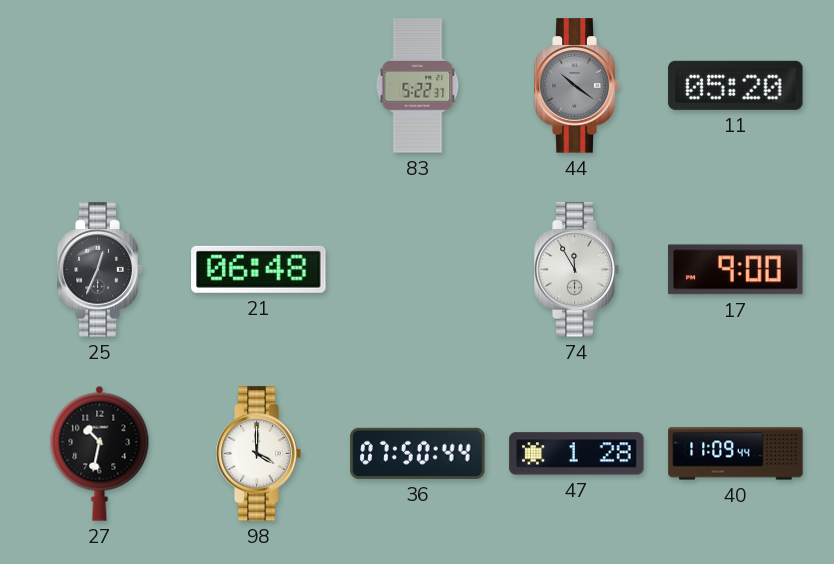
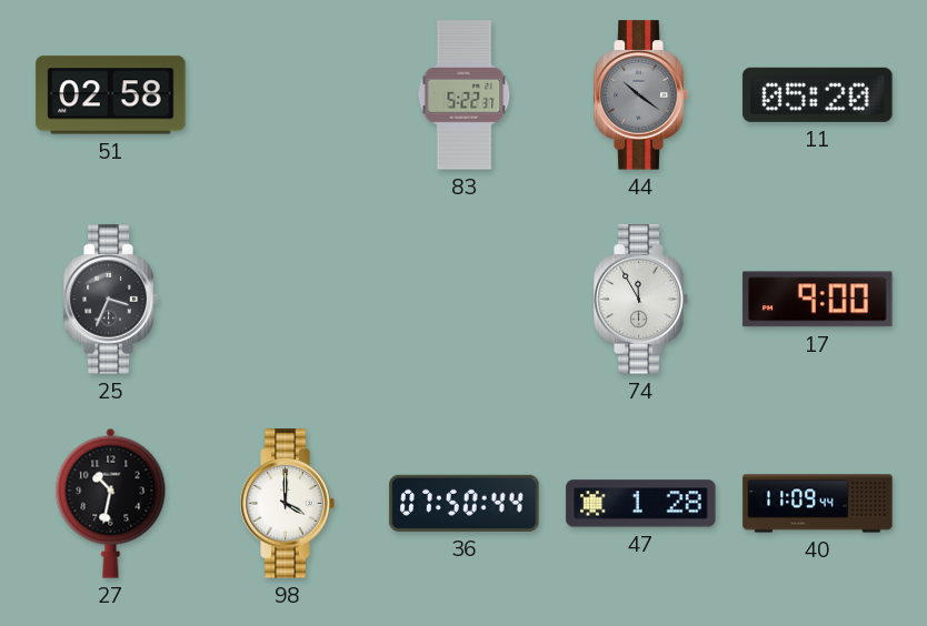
51: none -> 02:58 (111, 95)
25: 12:34 -> 3:34 (110, 300)
21: 06:48 -> none (259, 269)
